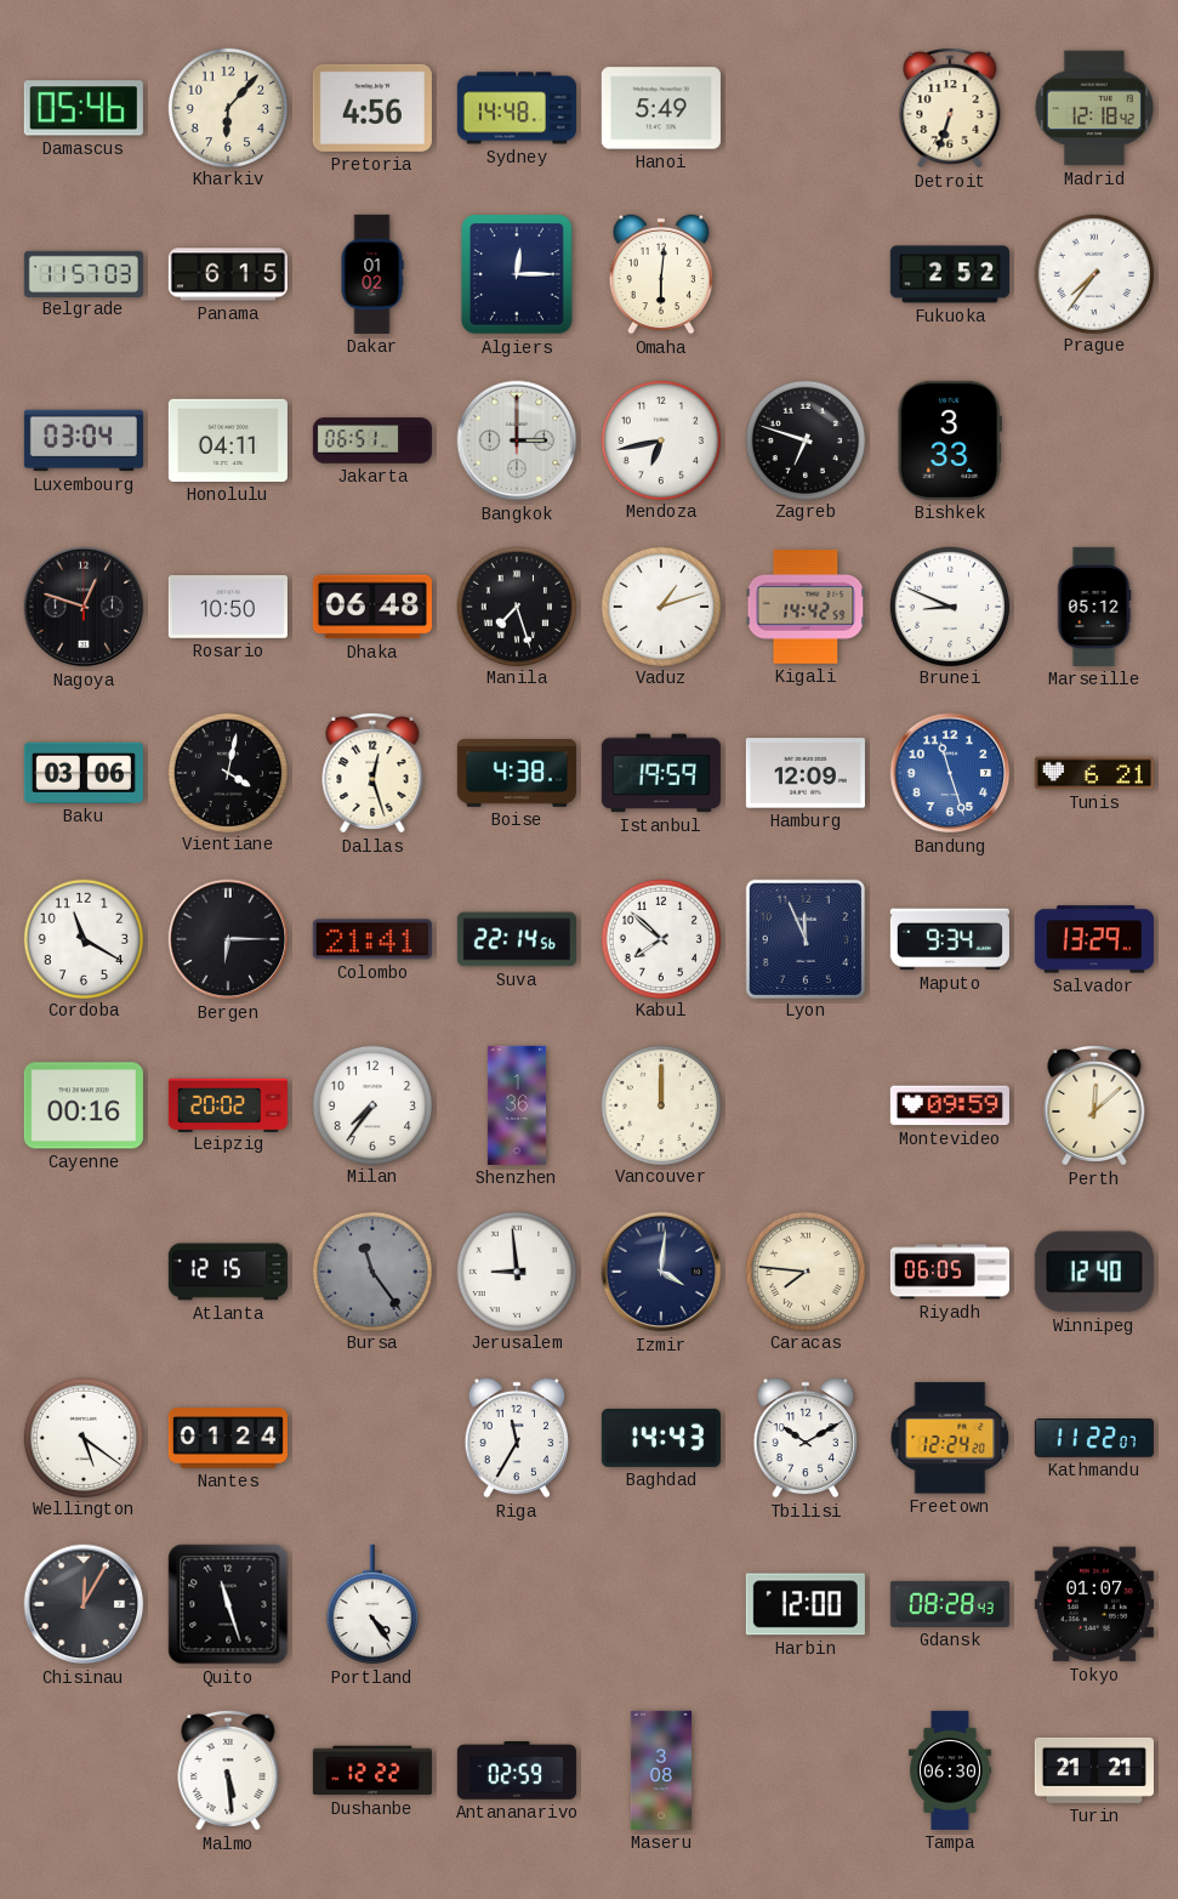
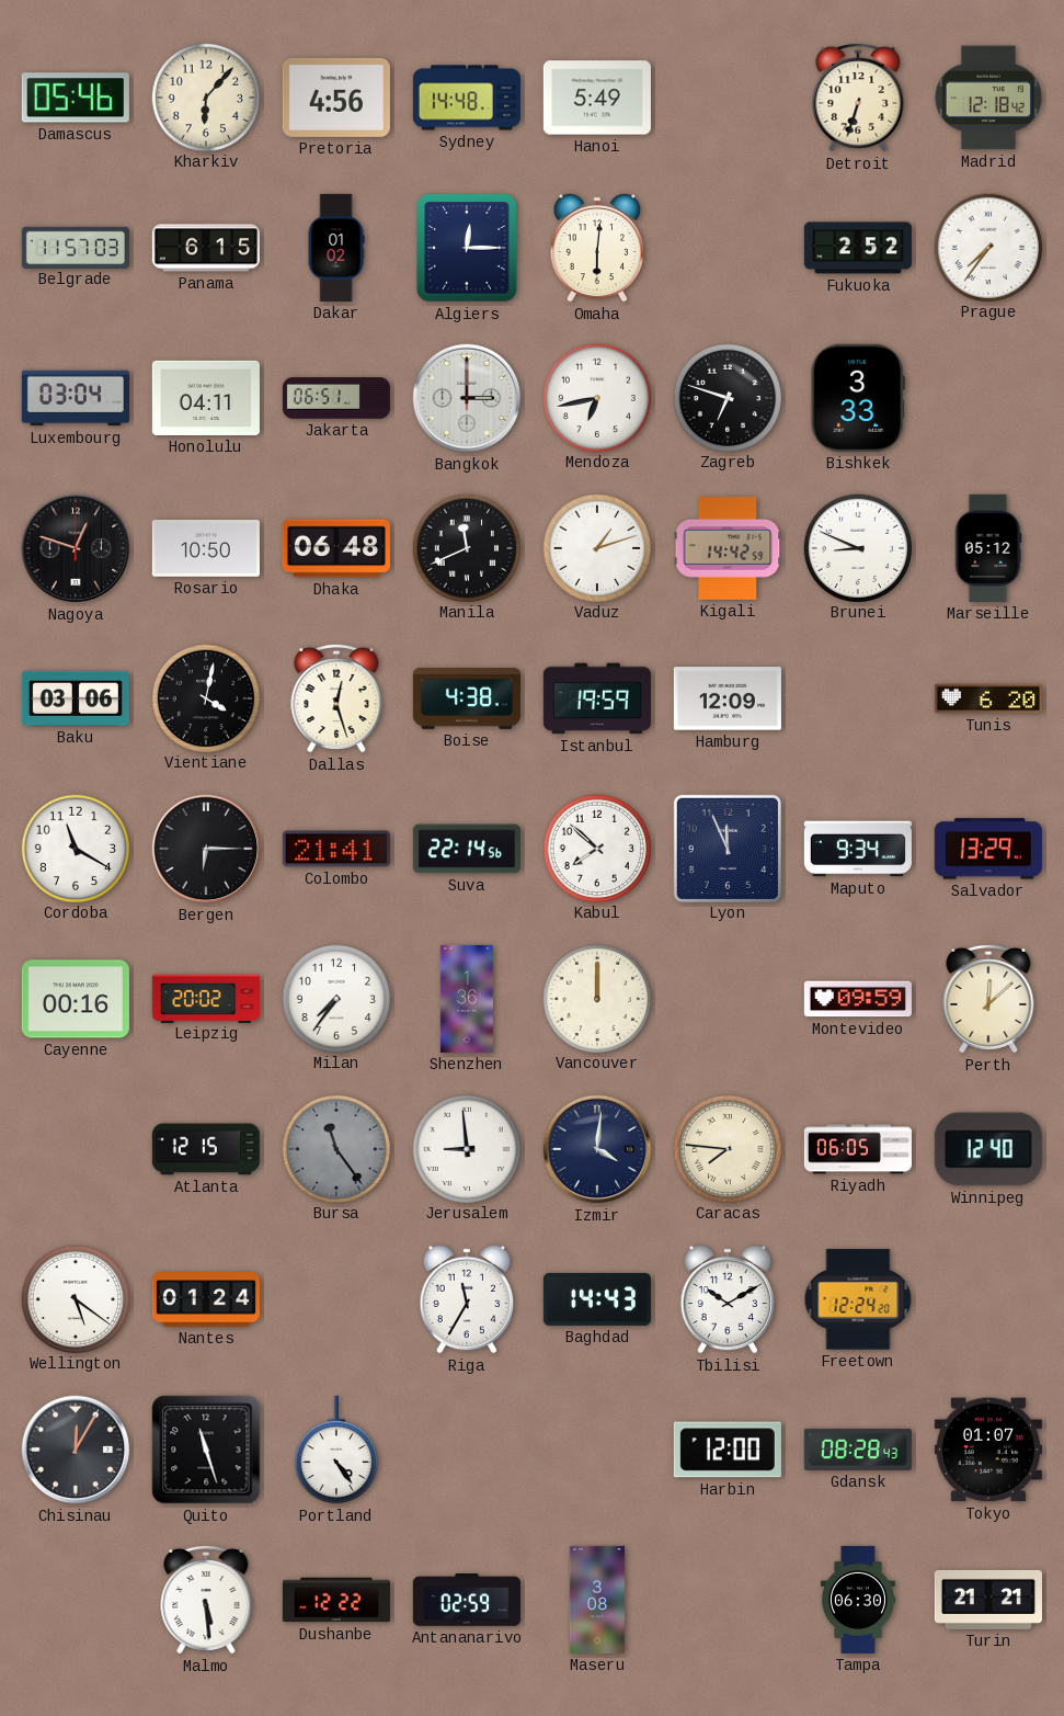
Manila: 7:27 -> 11:41 (466, 547)
Bandung: 11:27 -> none (950, 773)
Tunis: 6:21 -> 6:20 (988, 698)
Kathmandu: 11:22 -> none (1094, 1439)
